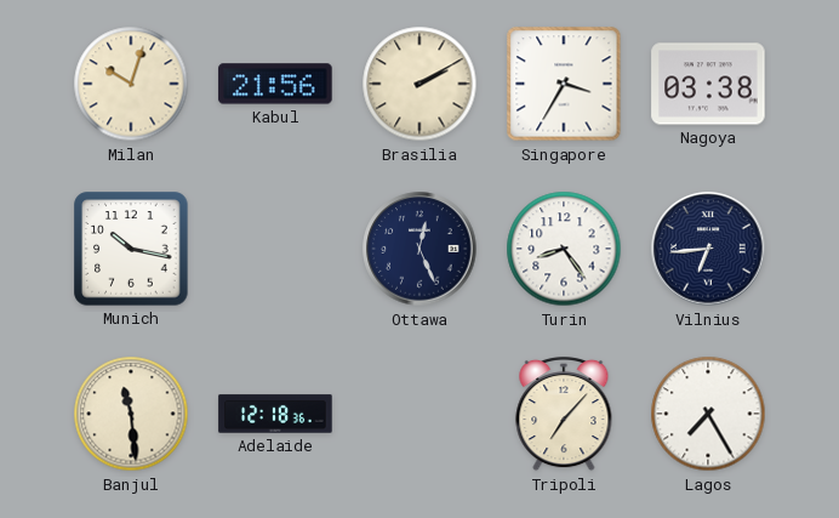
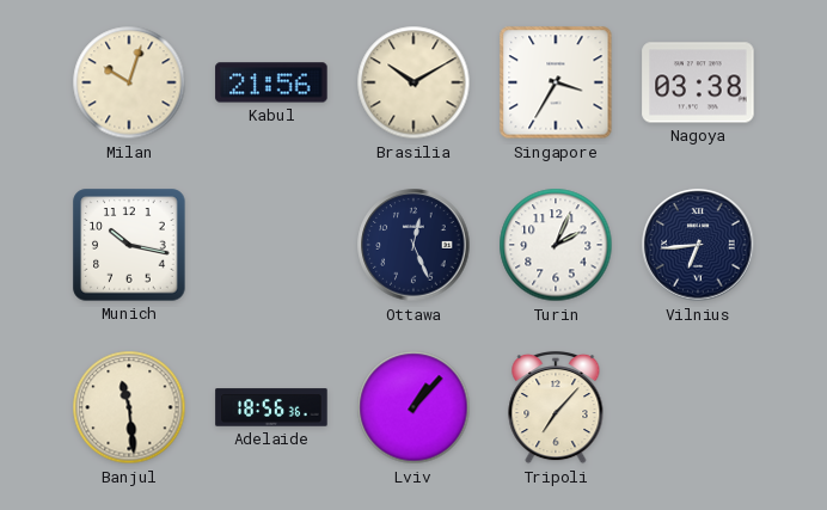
Brasilia: 2:10 -> 10:10 (413, 82)
Turin: 8:24 -> 2:04 (556, 245)
Adelaide: 12:18 -> 18:56 (271, 407)
Lviv: none -> 1:07 (413, 407)
Lagos: 7:25 -> none (708, 414)
